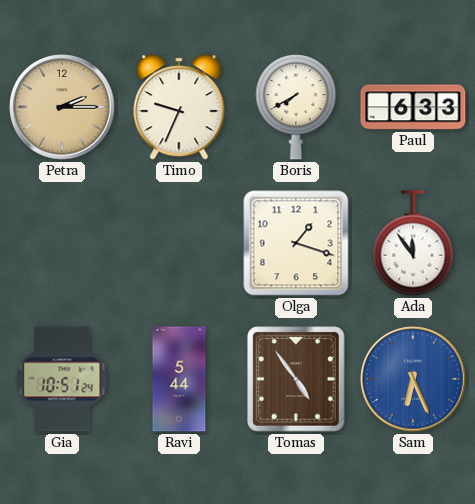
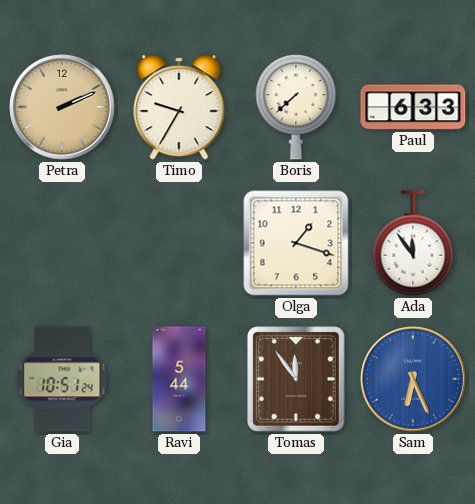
Petra: 2:15 -> 2:11 (62, 107)
Timo: 9:34 -> 9:35 (179, 107)
Boris: 7:40 -> 7:38 (296, 107)
Tomas: 4:54 -> 11:54 (296, 379)
